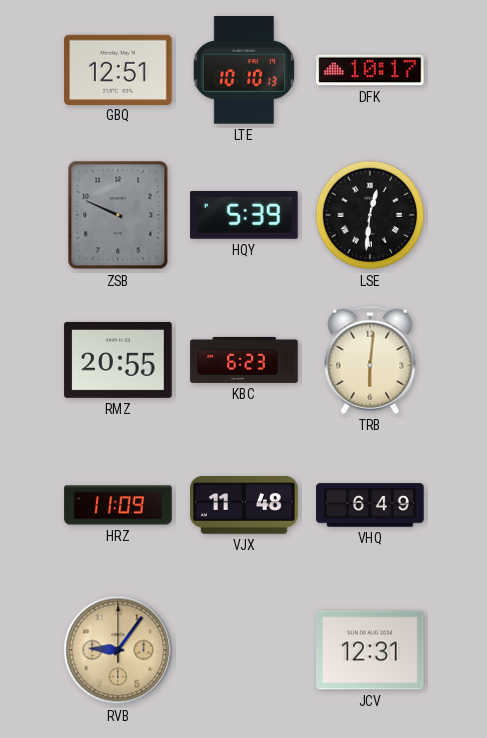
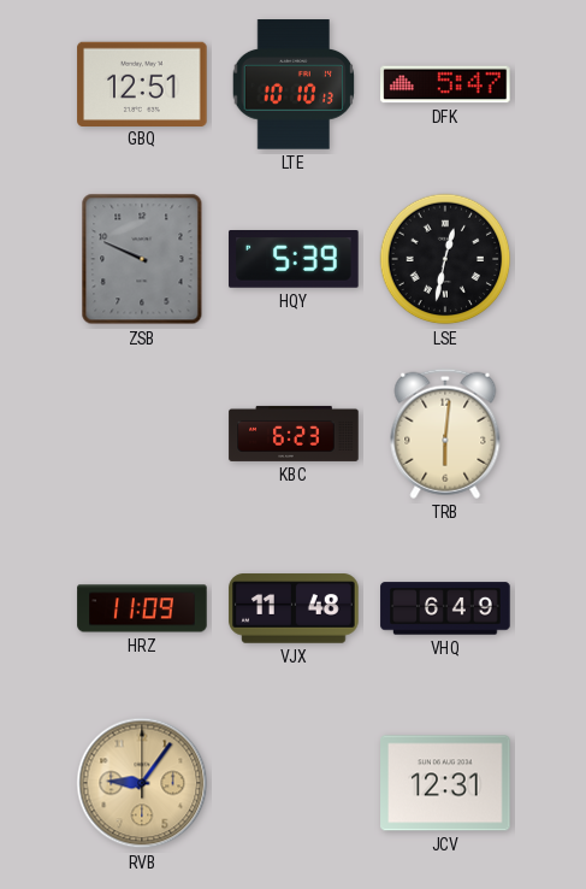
DFK: 10:17 -> 5:47 (445, 84)
LSE: 12:31 -> 12:32 (445, 259)
RMZ: 20:55 -> none (118, 360)
